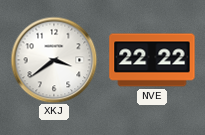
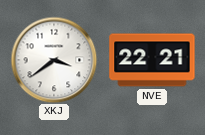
NVE: 22:22 -> 22:21 (152, 60)
